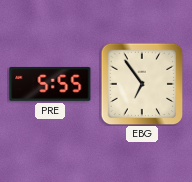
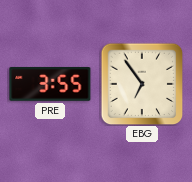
PRE: 5:55 -> 3:55 (50, 84)
